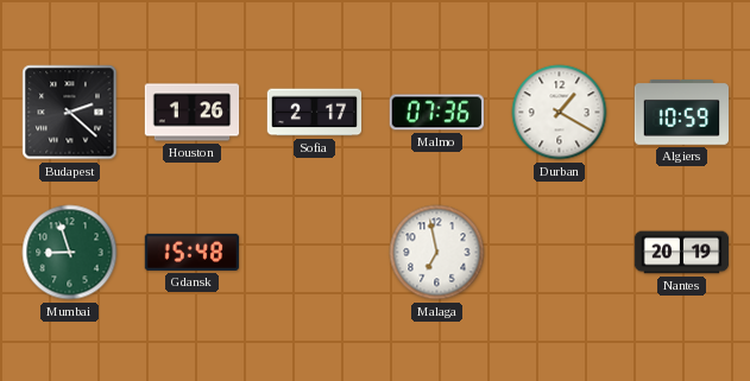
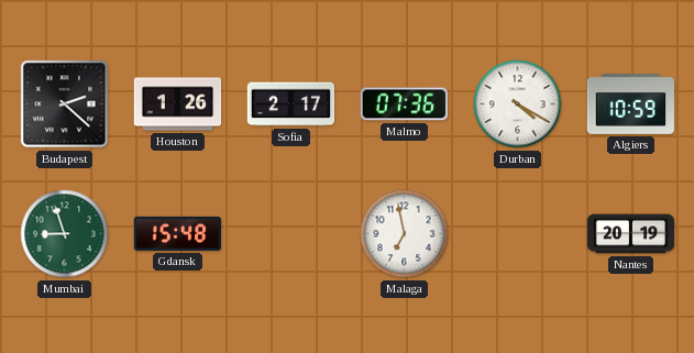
Durban: 1:20 -> 4:20 (518, 104)
